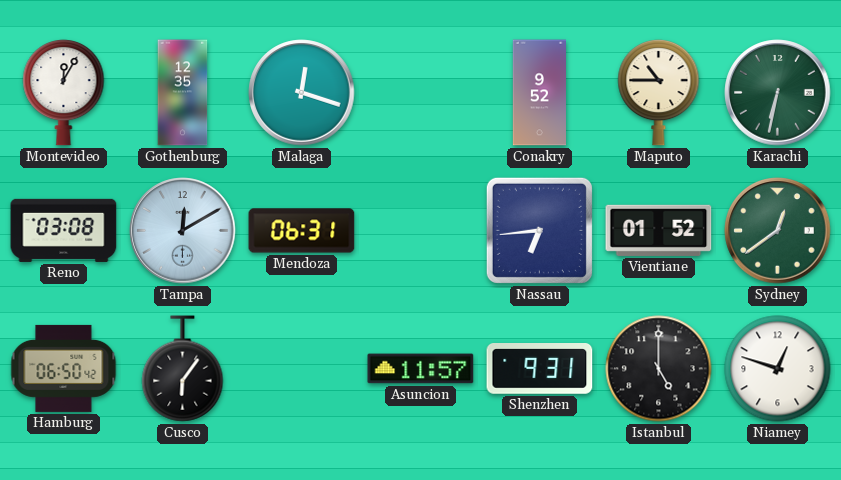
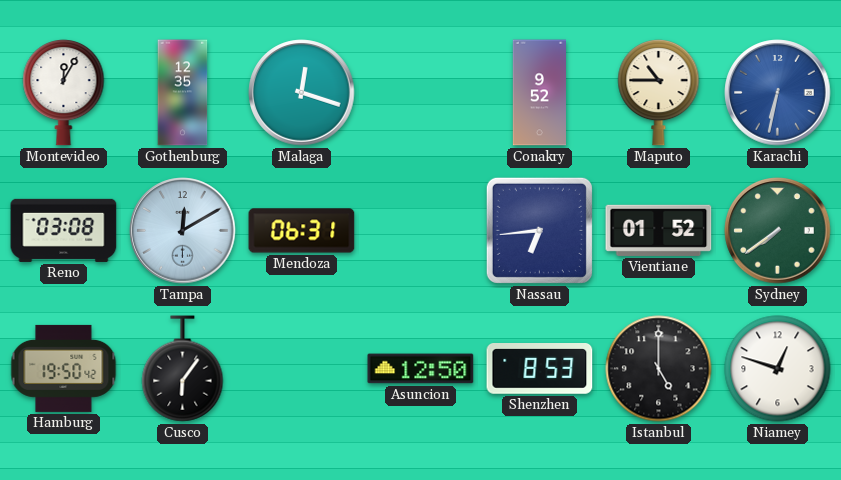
Karachi dial: green -> blue (778, 93)
Sydney: 12:39 -> 7:39 (778, 231)
Hamburg: 06:50 -> 19:50 (64, 368)
Asuncion: 11:57 -> 12:50 (421, 369)
Shenzhen: 9:31 -> 8:53 (540, 369)
